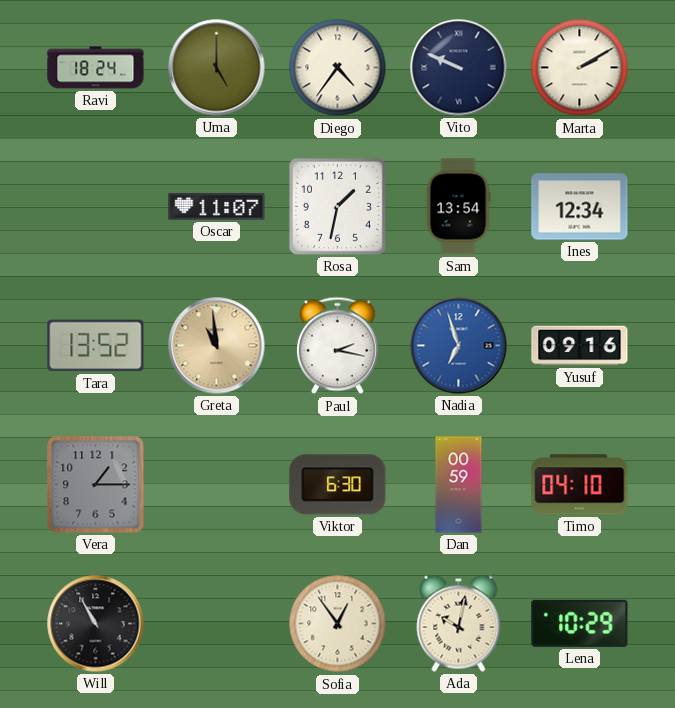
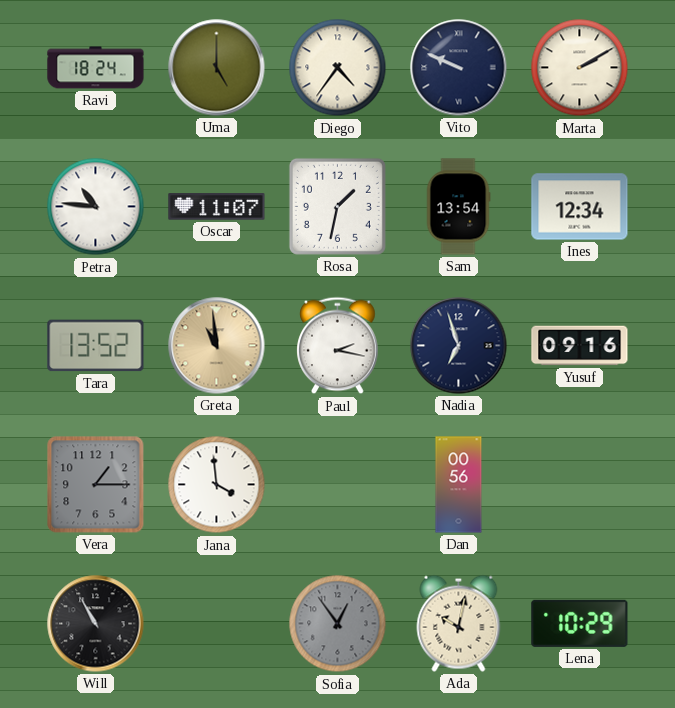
Petra: none -> 10:46 (96, 207)
Nadia dial: blue -> navy (459, 346)
Jana: none -> 3:59 (217, 485)
Viktor: 6:30 -> none (338, 485)
Dan: 00:59 -> 00:56 (459, 485)
Timo: 04:10 -> none (580, 485)
Sofia dial: cream -> grey (338, 624)
